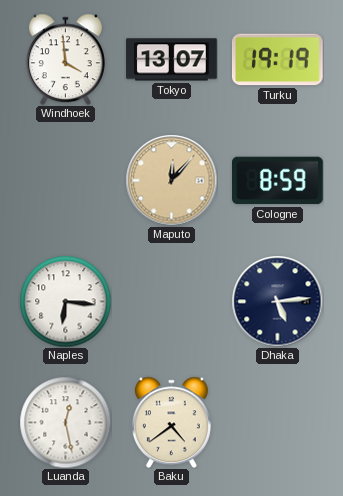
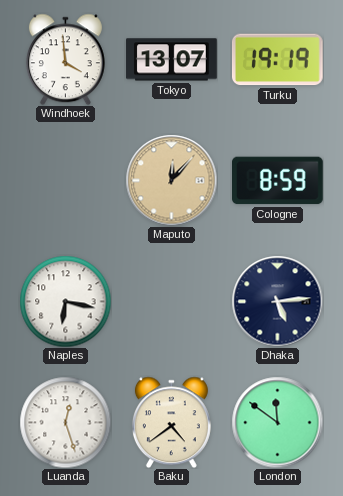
Naples: 6:16 -> 6:17 (65, 301)
Luanda: 12:28 -> 12:27 (65, 422)
London: none -> 11:51 (277, 422)
